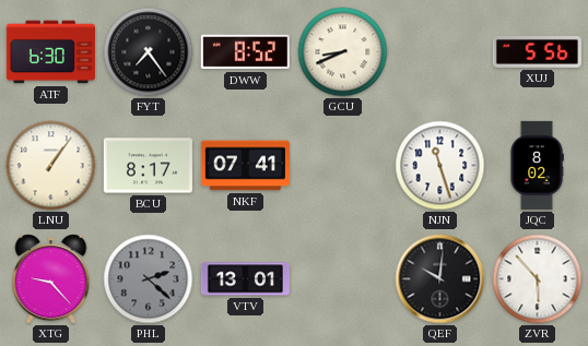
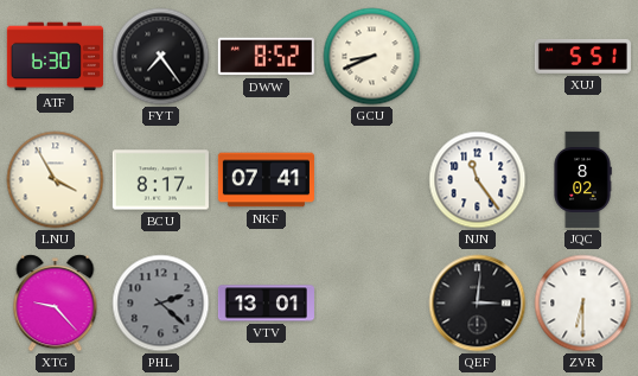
XUJ: 5:56 -> 5:51 (582, 57)
LNU: 1:06 -> 3:55 (56, 180)
NJN: 11:27 -> 11:24 (478, 180)
QEF: 10:01 -> 3:01 (478, 304)
ZVR: 5:53 -> 6:30 (583, 304)
